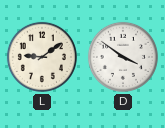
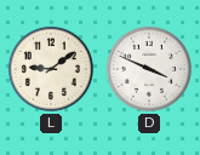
D: 3:51 -> 3:49 (149, 69)
